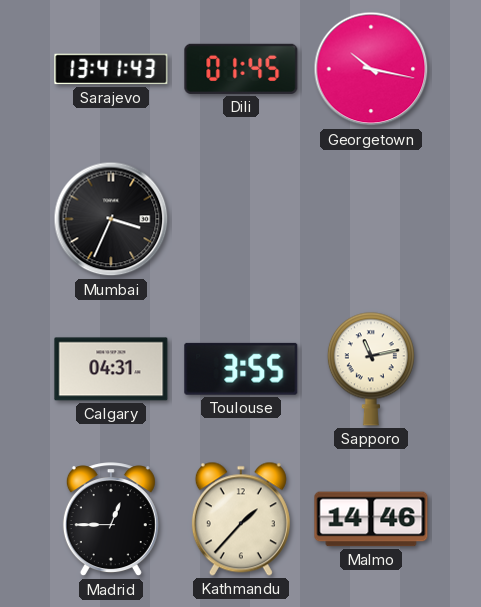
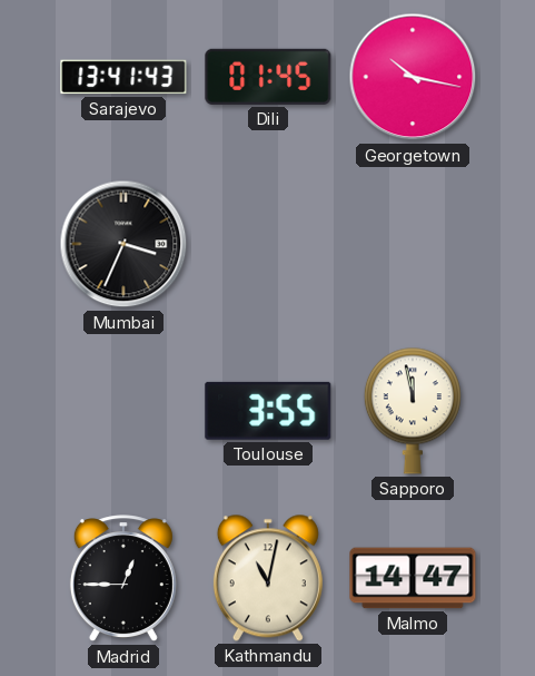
Calgary: 04:31 -> none (111, 369)
Sapporo: 11:13 -> 11:58 (413, 411)
Kathmandu: 1:37 -> 11:02 (268, 578)
Malmo: 14:46 -> 14:47 (413, 578)
